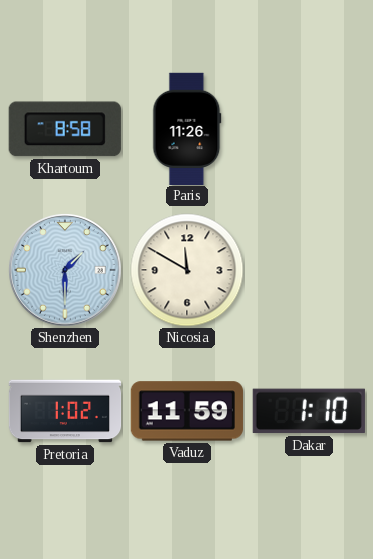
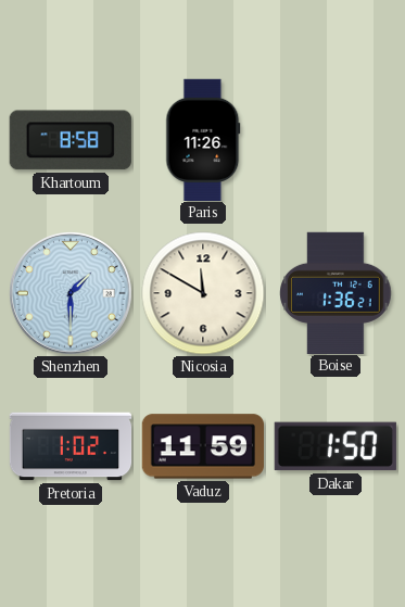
Boise: none -> 1:36 (336, 292)
Dakar: 1:10 -> 1:50 (336, 446)
